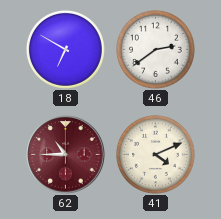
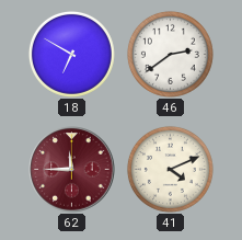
62: 10:45 -> 11:45 (72, 170)
